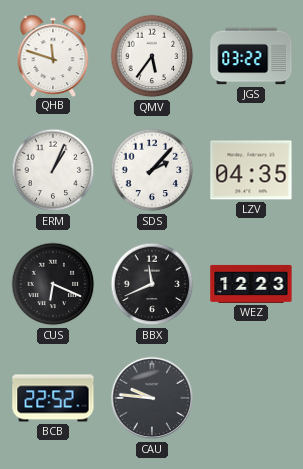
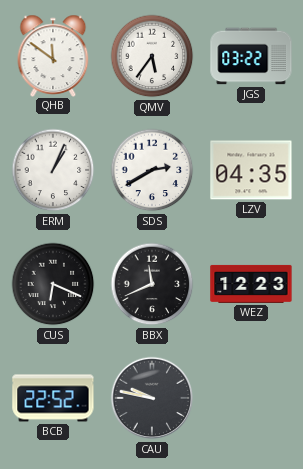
QHB: 11:48 -> 11:51 (53, 55)
SDS: 2:07 -> 2:40 (152, 170)
CAU: 9:46 -> 9:47 (152, 398)
